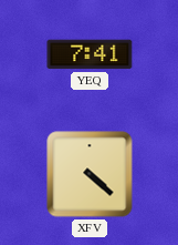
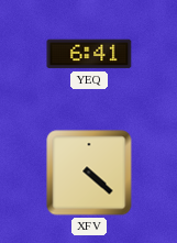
YEQ: 7:41 -> 6:41 (89, 54)
